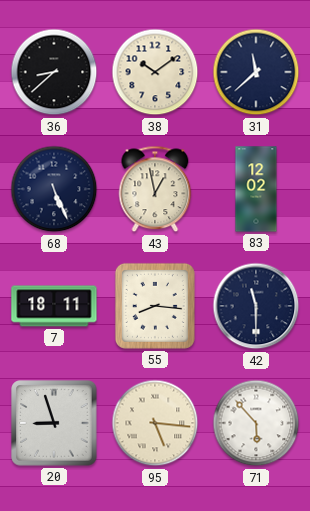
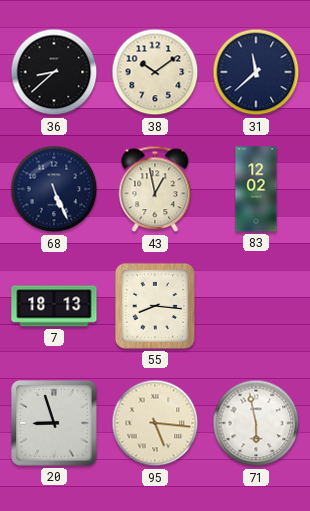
7: 18:11 -> 18:13 (54, 306)
42: 11:30 -> none (256, 306)
71: 5:53 -> 5:58 (256, 423)
